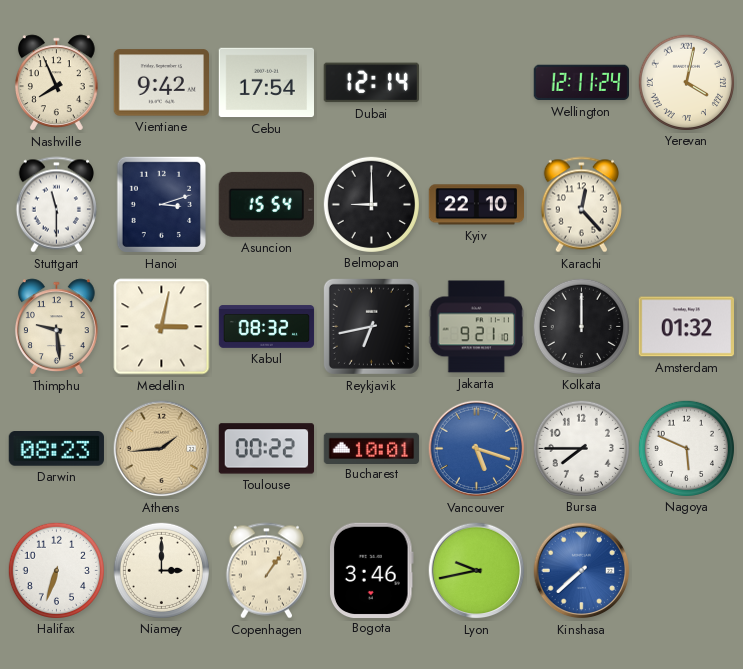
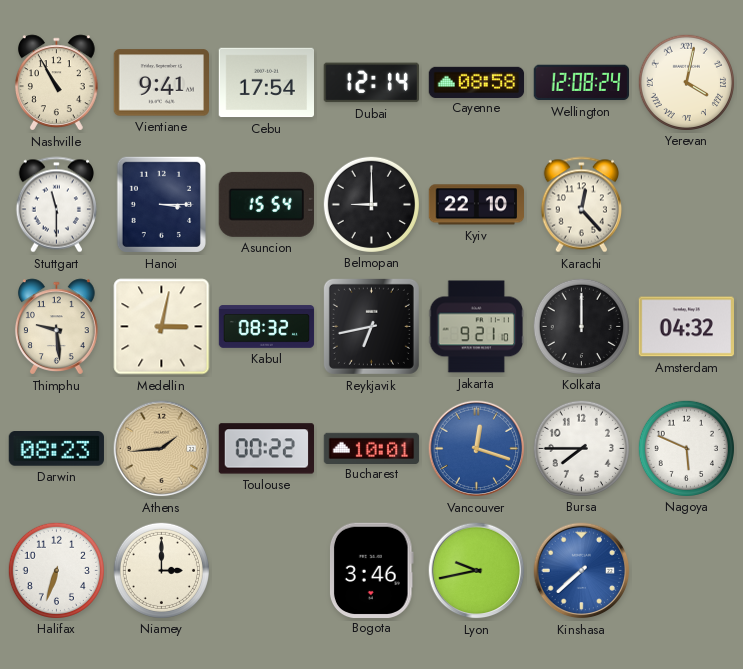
Nashville: 7:56 -> 10:55 (56, 83)
Vientiane: 9:42 -> 9:41 (161, 83)
Cayenne: none -> 08:58 (477, 82)
Wellington: 12:11 -> 12:08 (581, 83)
Hanoi: 3:12 -> 3:15 (161, 204)
Amsterdam: 01:32 -> 04:32 (687, 327)
Vancouver: 5:18 -> 12:18 (477, 449)
Copenhagen: 1:06 -> none (266, 571)
